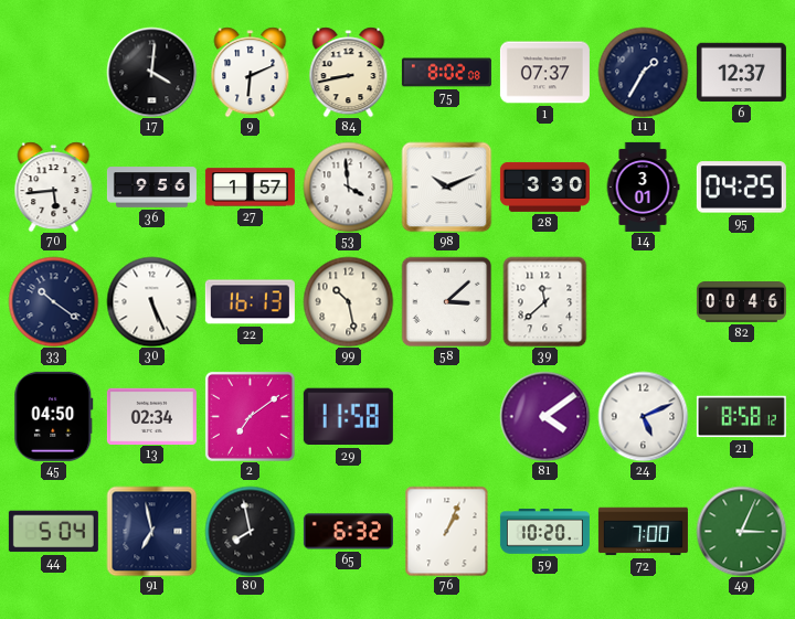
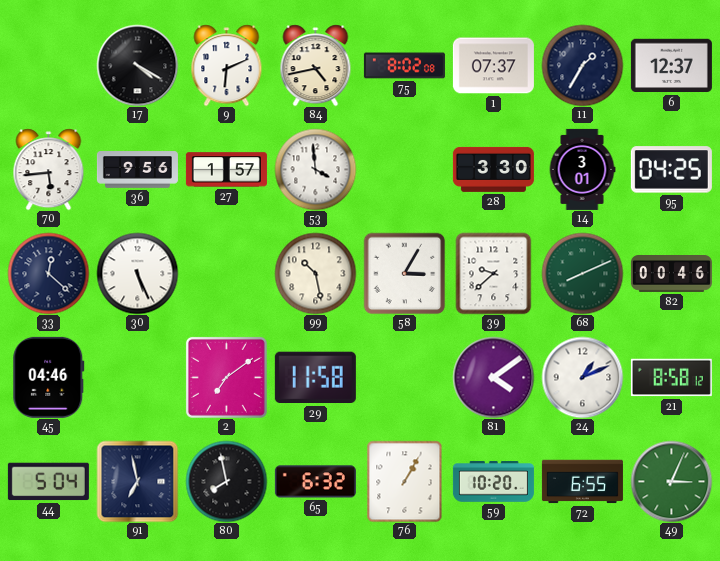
17: 4:01 -> 4:20 (137, 65)
84: 8:43 -> 4:43 (316, 65)
98: 10:11 -> none (446, 186)
33: 10:21 -> 12:22 (48, 273)
22: 16:13 -> none (250, 302)
58: 3:08 -> 3:05 (404, 273)
39: 11:38 -> 9:38 (494, 273)
68: none -> 8:11 (582, 273)
45: 04:50 -> 04:46 (49, 377)
13: 02:34 -> none (151, 416)
24: 5:11 -> 1:11 (582, 377)
76: 1:04 -> 1:05 (405, 481)
72: 7:00 -> 6:55 (582, 482)
